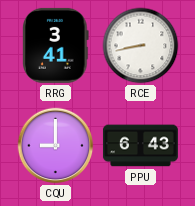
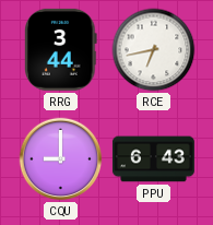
RRG: 3:41 -> 3:44 (61, 49)
RCE: 8:43 -> 6:43 (154, 50)
